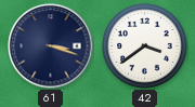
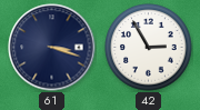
42: 3:39 -> 2:55 (149, 48)
